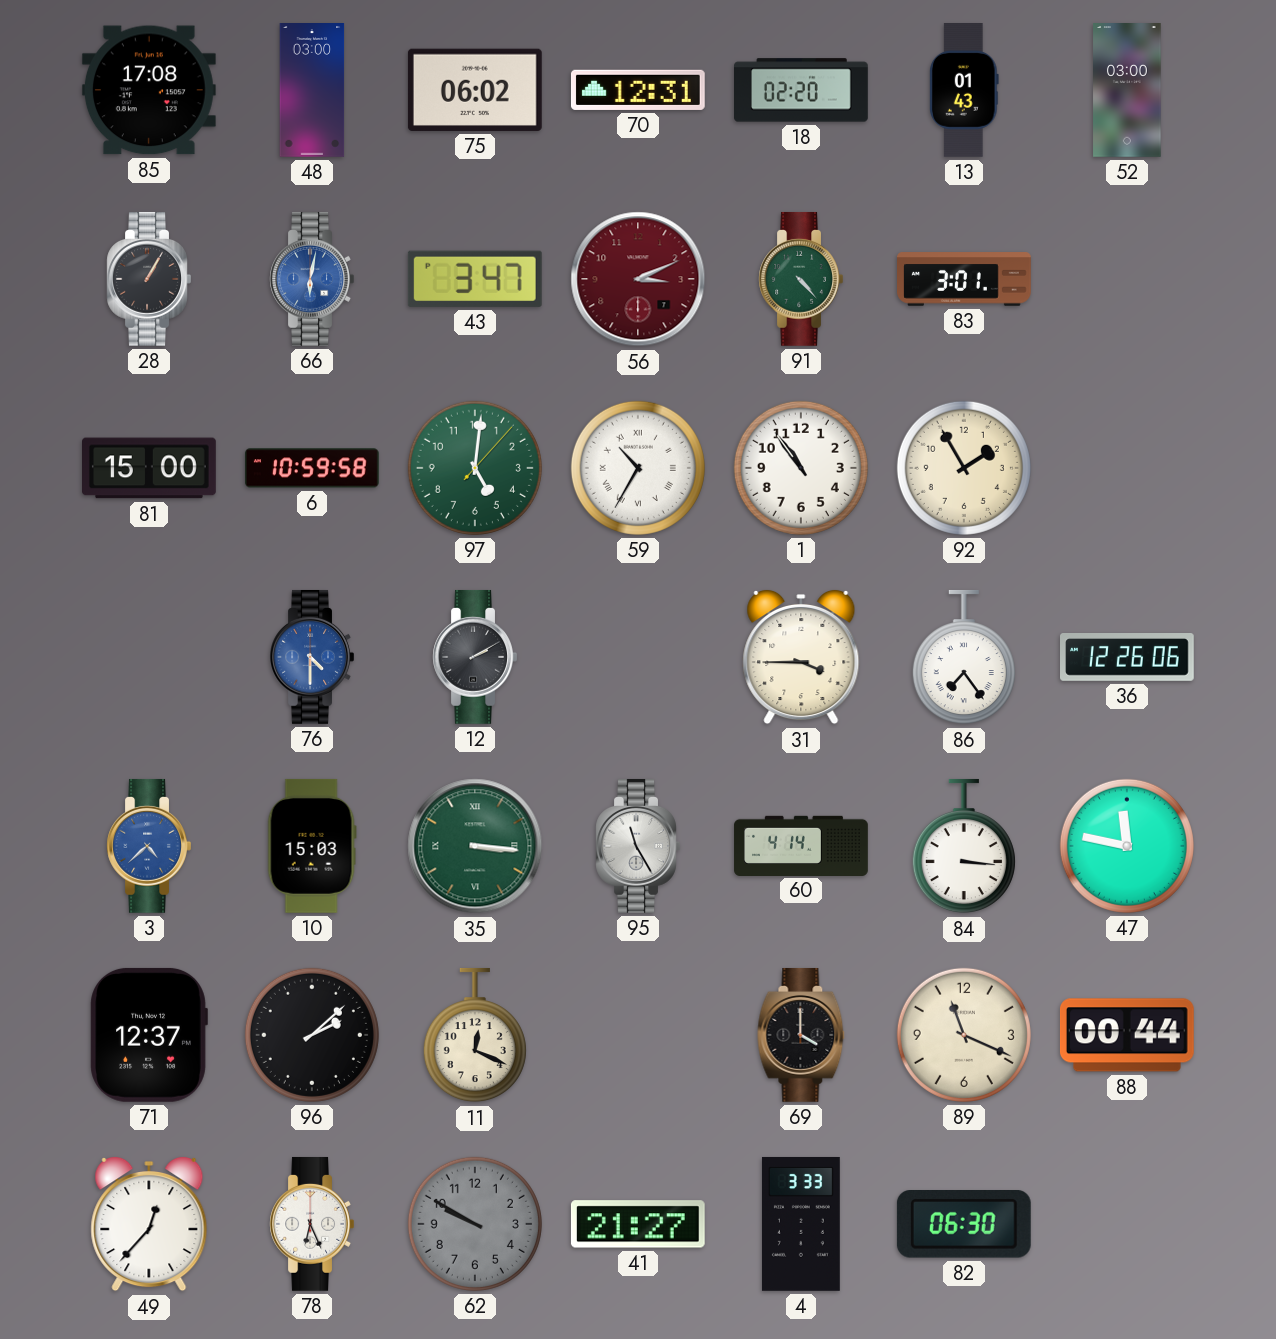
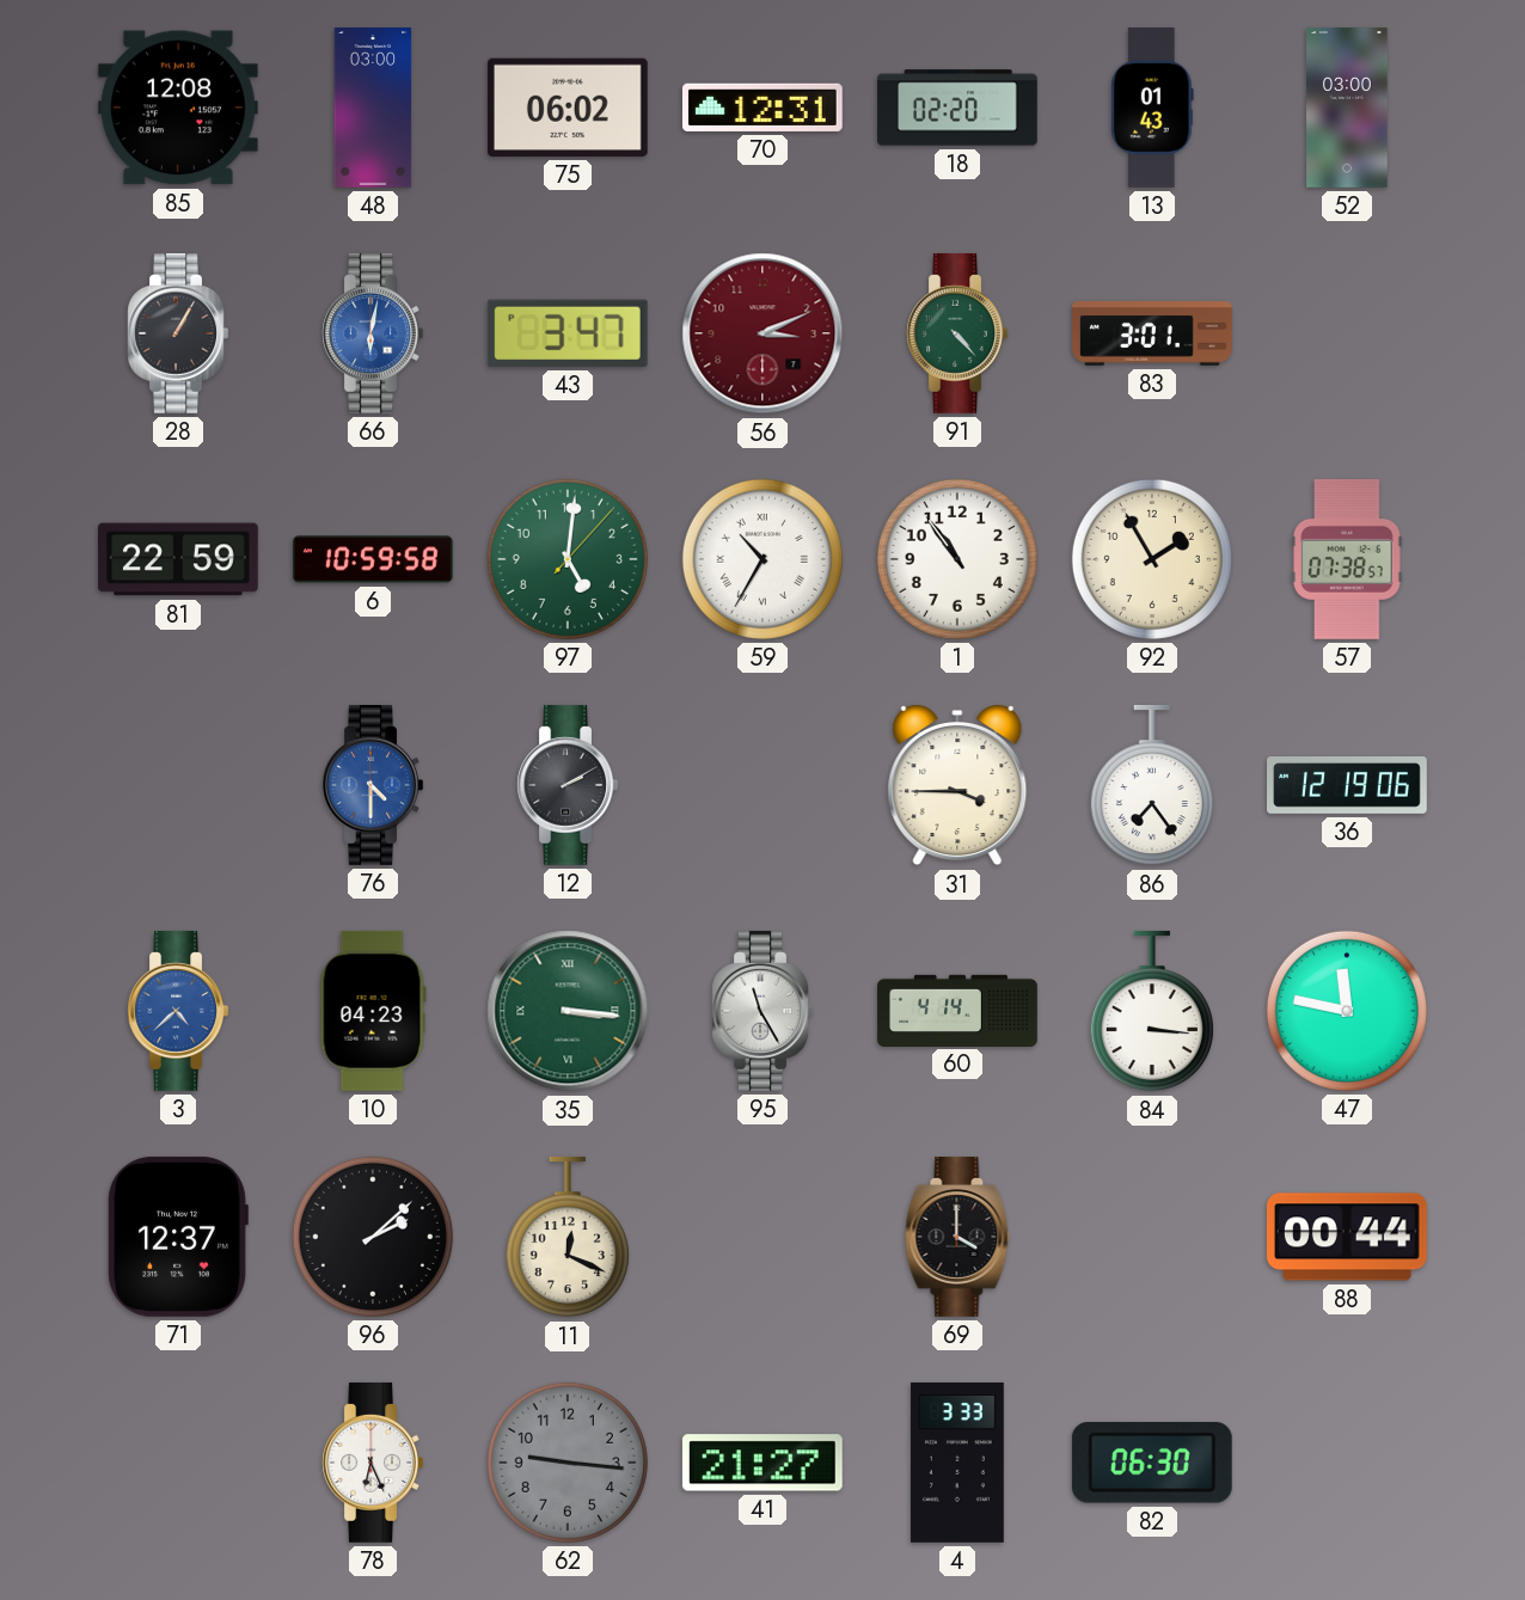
85: 17:08 -> 12:08 (178, 108)
81: 15:00 -> 22:59 (179, 559)
57: none -> 07:38 (1347, 559)
36: 12:26 -> 12:19 (1348, 786)
10: 15:03 -> 04:23 (373, 1011)
89: 11:19 -> none (964, 1035)
49: 12:37 -> none (149, 1224)
62: 9:50 -> 9:16 (568, 1463)
